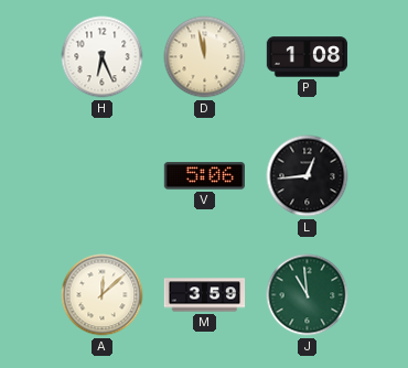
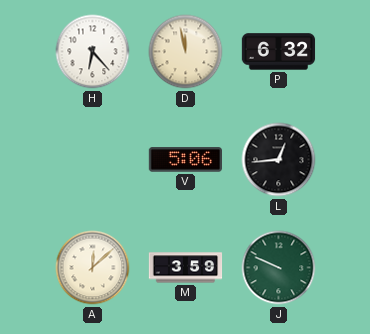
H: 6:26 -> 6:23 (93, 52)
P: 1:08 -> 6:32 (279, 52)
J: 10:59 -> 9:49 (279, 268)
